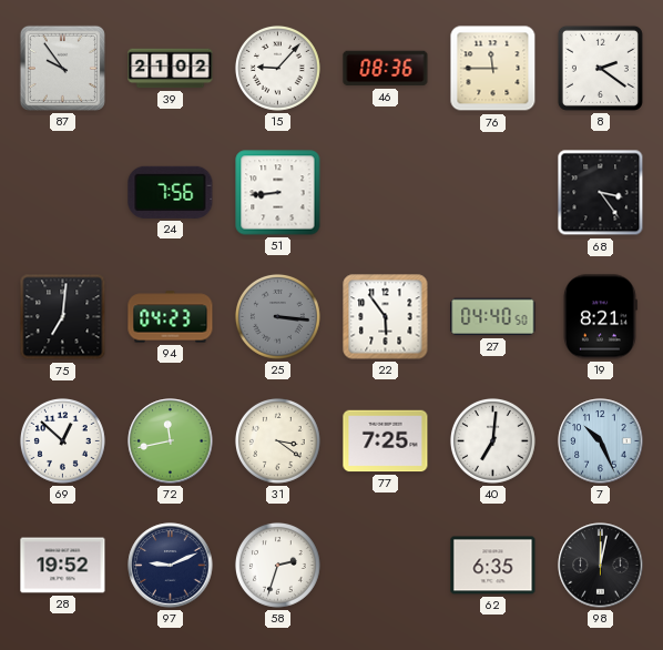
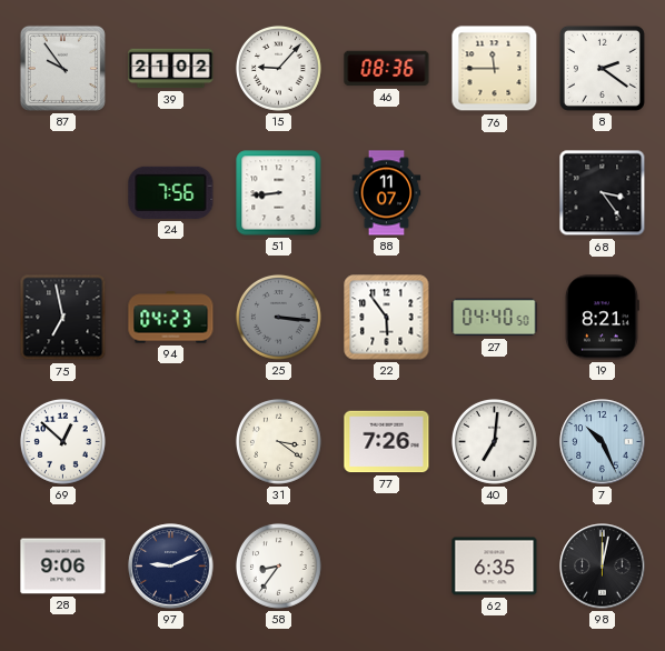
88: none -> 11:07 (387, 193)
75: 7:01 -> 6:58 (63, 318)
72: 11:43 -> none (171, 441)
77: 7:25 -> 7:26 (387, 442)
28: 19:52 -> 9:06 (63, 567)
58: 2:33 -> 8:36 (278, 565)
